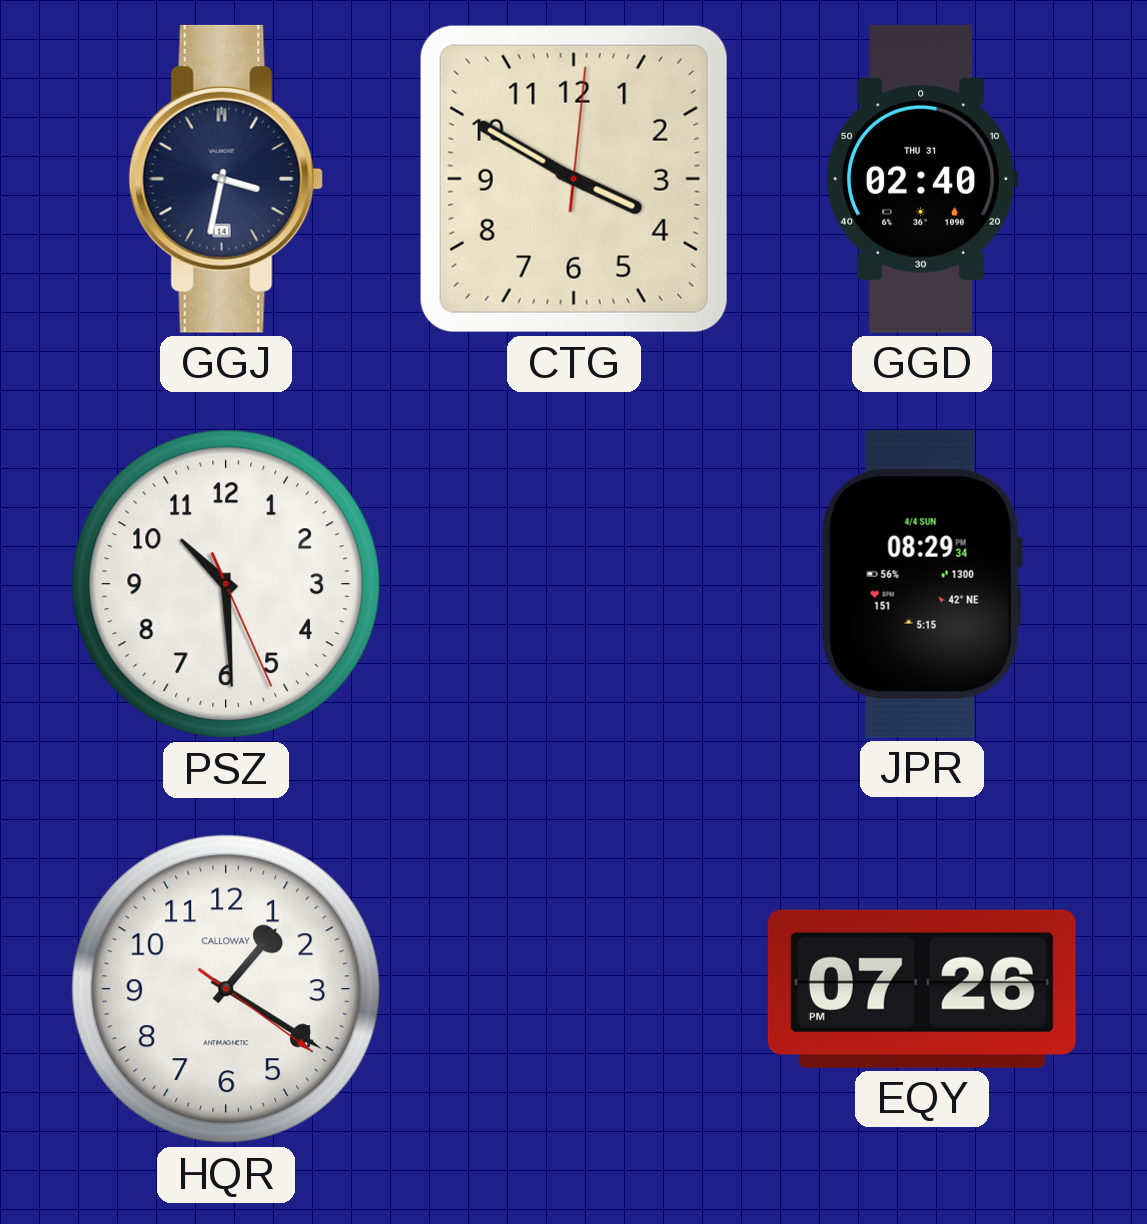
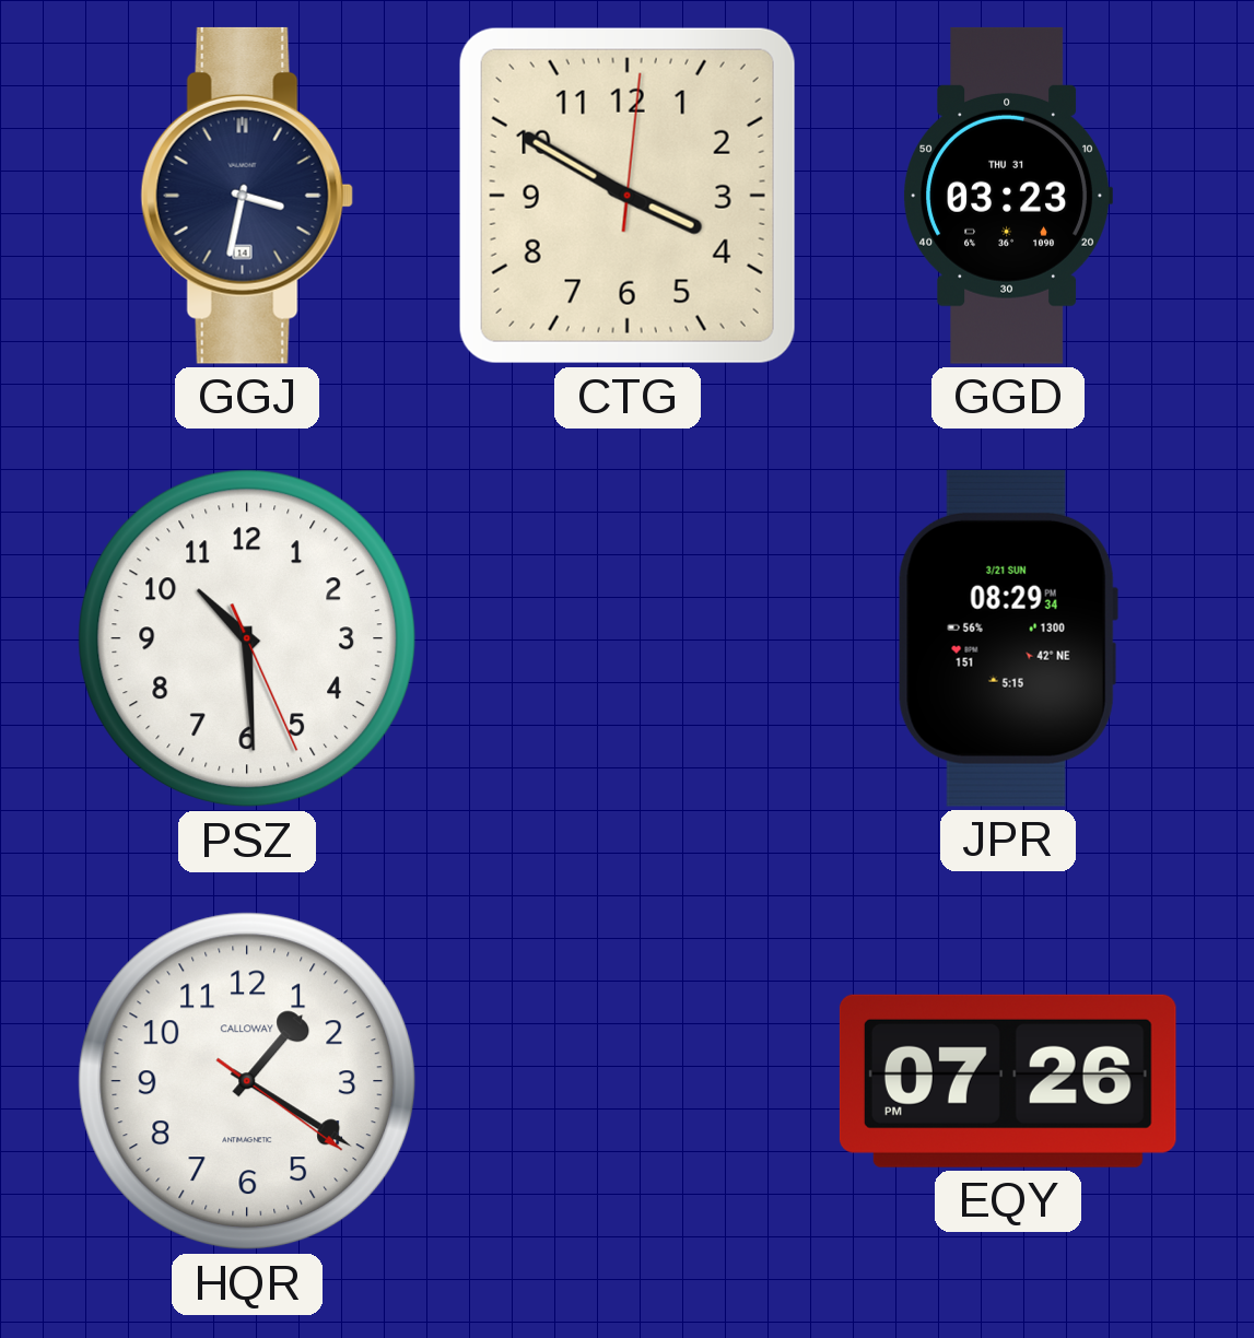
GGD: 02:40 -> 03:23 (1008, 196)
JPR date: 4/4 SUN -> 3/21 SUN (1008, 638)
